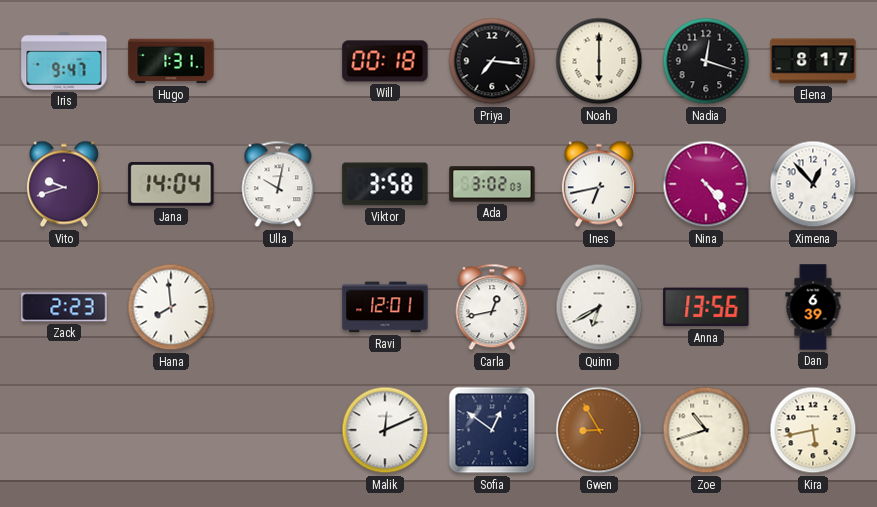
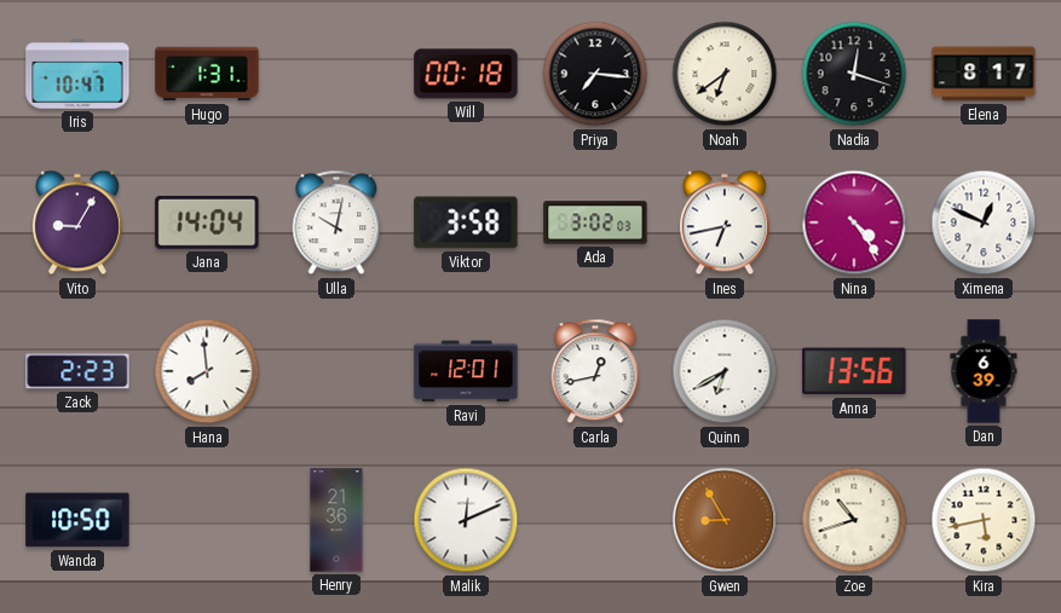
Iris: 9:47 -> 10:47 (77, 74)
Noah: 6:00 -> 6:39 (725, 74)
Vito: 9:42 -> 9:05 (77, 222)
Ximena: 12:53 -> 12:49 (984, 222)
Wanda: none -> 10:50 (77, 520)
Henry: none -> 21:36 (336, 520)
Sofia: 12:51 -> none (492, 430)
